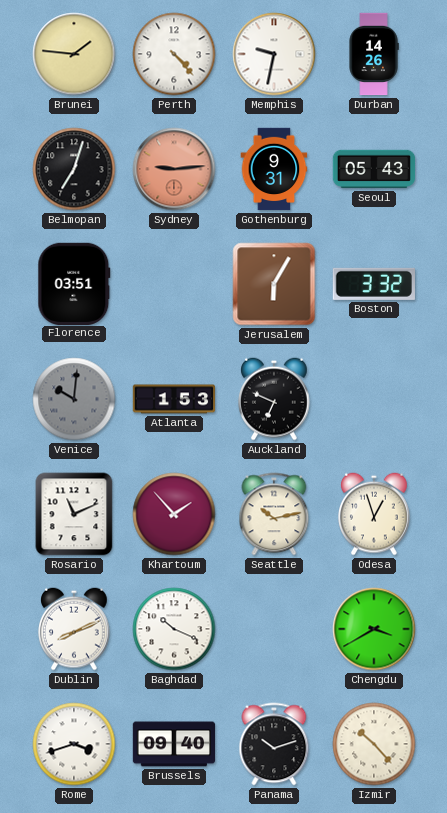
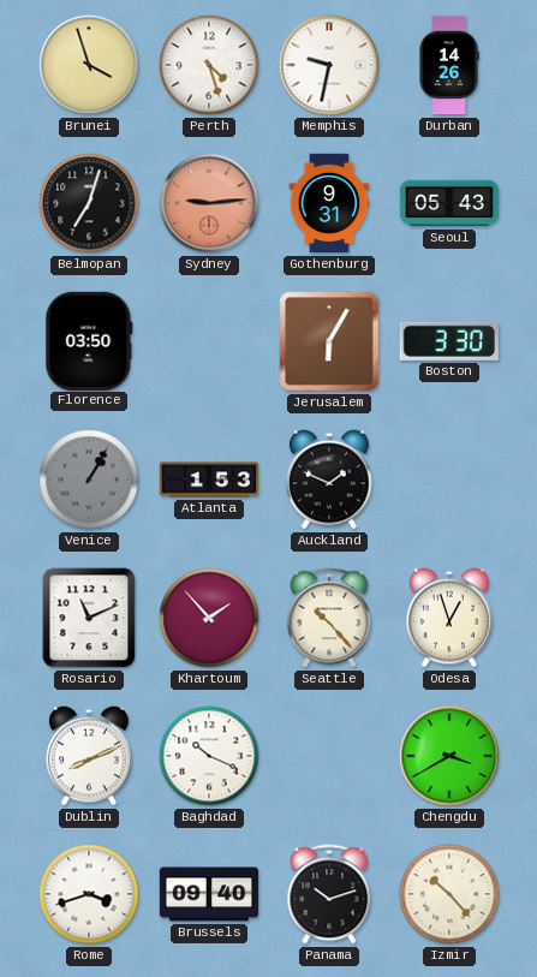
Brunei: 1:46 -> 3:57 (89, 65)
Perth: 4:23 -> 4:27 (209, 65)
Florence: 03:51 -> 03:50 (89, 340)
Boston: 3:32 -> 3:30 (449, 341)
Venice: 10:01 -> 1:05 (89, 479)
Auckland: 6:49 -> 1:49 (330, 479)
Seattle: 10:13 -> 10:23 (329, 618)
